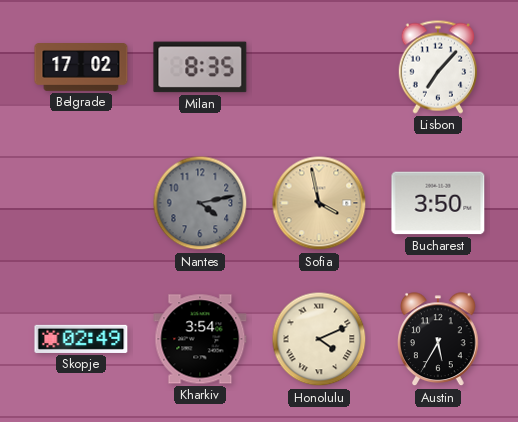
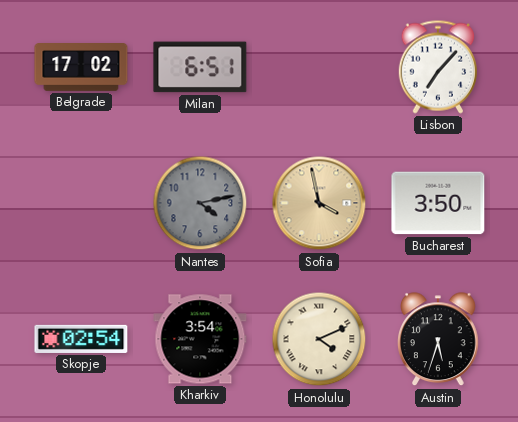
Milan: 8:35 -> 6:51 (200, 67)
Skopje: 02:49 -> 02:54 (81, 339)
Austin: 5:35 -> 5:33 (439, 340)
